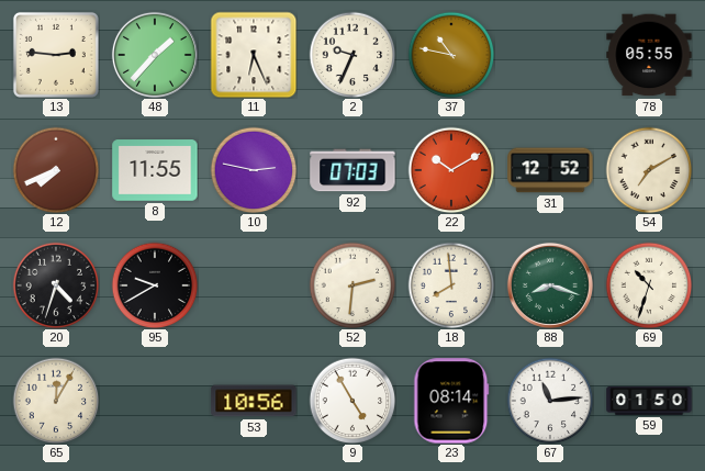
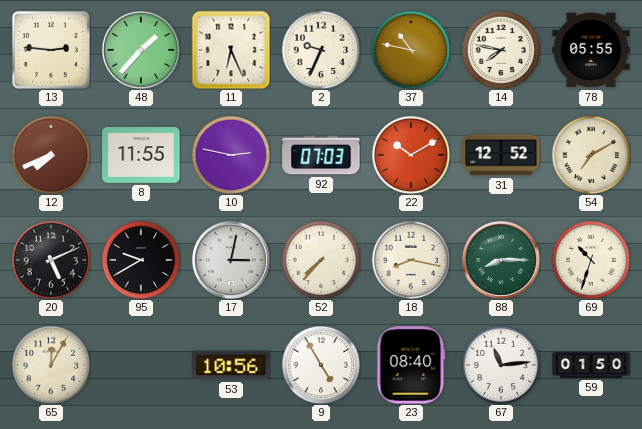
14: none -> 7:47 (501, 50)
20: 4:33 -> 5:11 (51, 260)
17: none -> 3:02 (231, 260)
52: 2:31 -> 7:37 (321, 260)
18: 7:59 -> 8:17 (411, 260)
88: 8:18 -> 8:15 (501, 260)
23: 08:14 -> 08:40 (411, 365)
